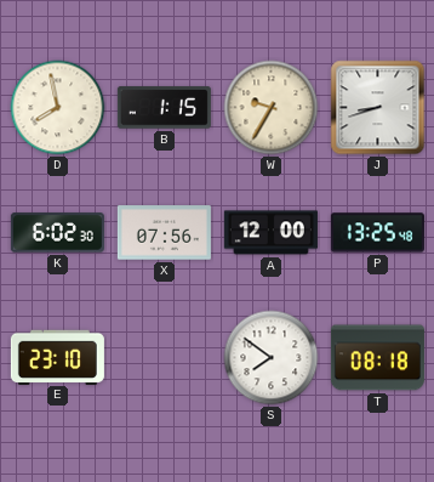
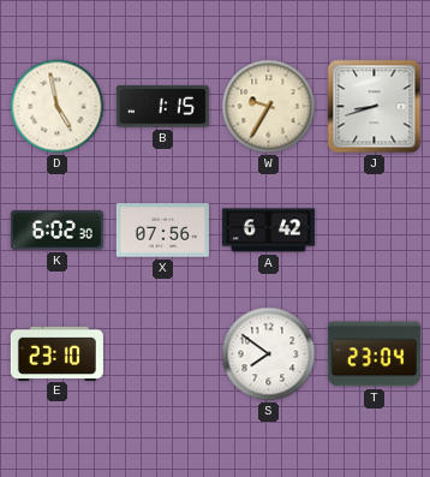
D: 7:58 -> 4:58 (58, 107)
A: 12:00 -> 6:42 (268, 231)
P: 13:25 -> none (377, 233)
T: 08:18 -> 23:04 (374, 354)
